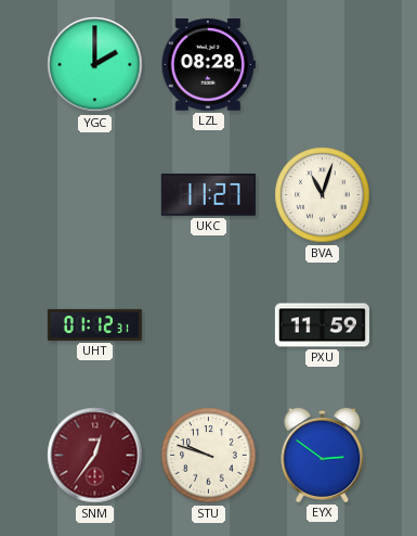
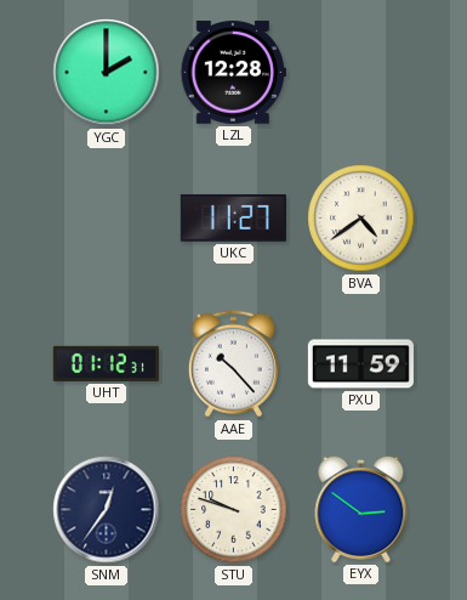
LZL: 08:28 -> 12:28 (233, 73)
BVA: 11:03 -> 4:39 (361, 219)
AAE: none -> 10:23 (233, 364)
SNM dial: burgundy -> navy (107, 510)
